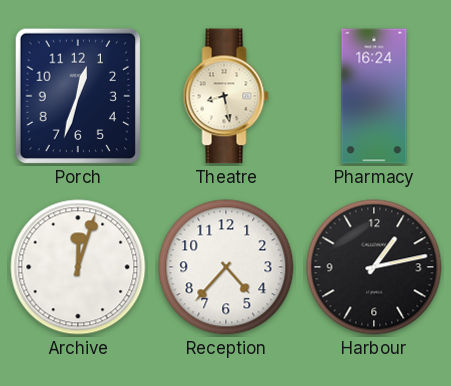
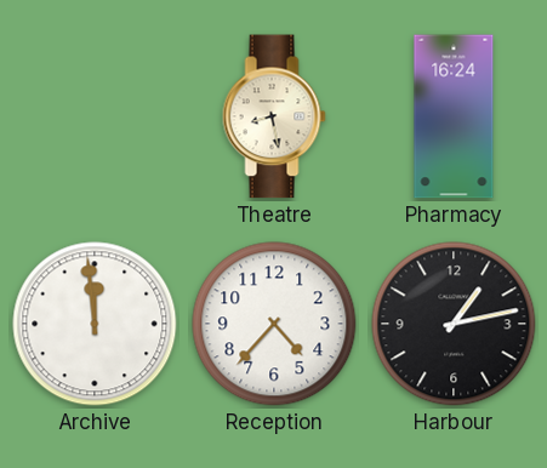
Porch: 12:33 -> none (77, 96)
Archive: 12:03 -> 11:59 (95, 324)
